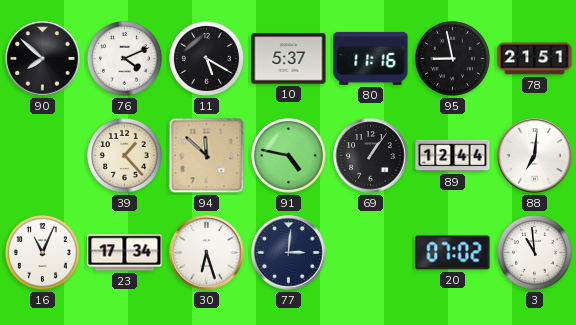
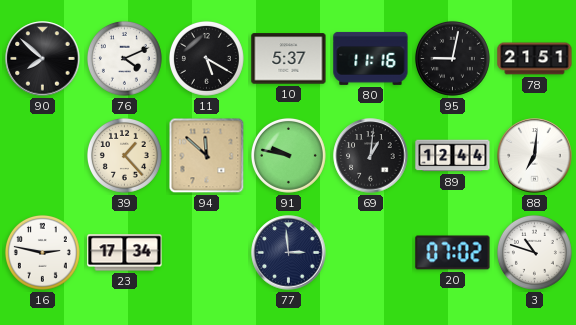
95: 8:58 -> 9:02 (452, 58)
91: 4:47 -> 9:47 (288, 155)
69: 1:06 -> 1:01 (371, 156)
16: 11:04 -> 2:47 (42, 252)
30: 6:27 -> none (207, 253)
77: 3:01 -> 2:59 (289, 253)
3: 10:59 -> 10:48 (534, 252)
